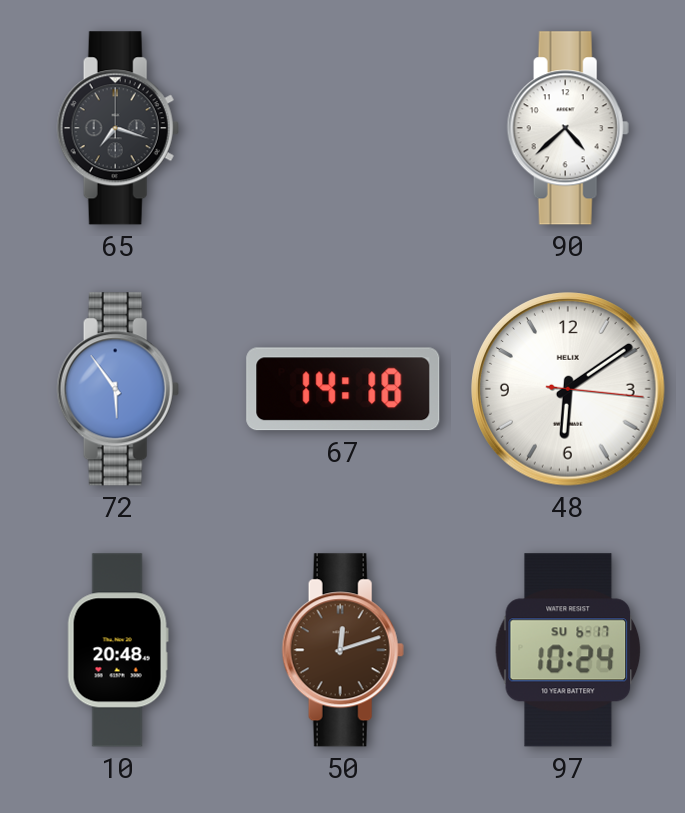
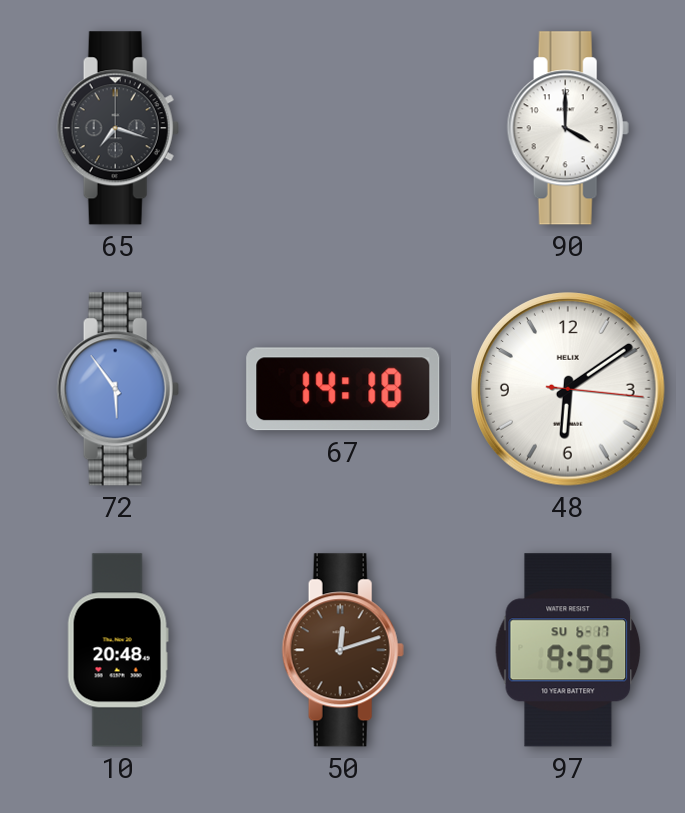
90: 4:38 -> 4:00 (568, 128)
97: 10:24 -> 9:55 (568, 650)
